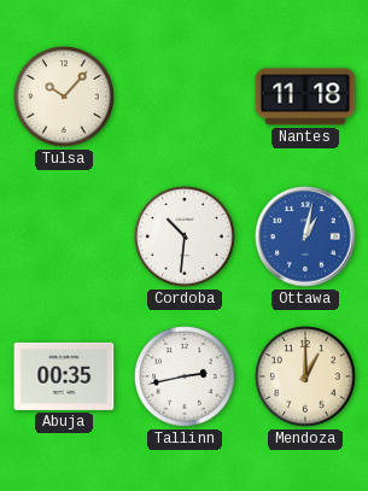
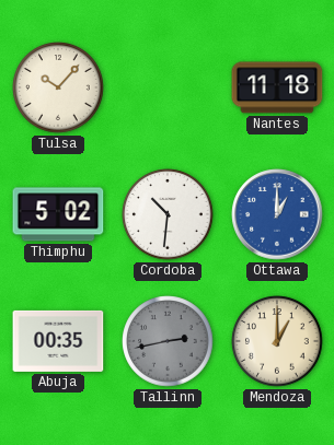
Thimphu: none -> 5:02 (58, 214)
Ottawa: 1:02 -> 1:00 (277, 214)
Tallinn dial: white -> grey (168, 341)
